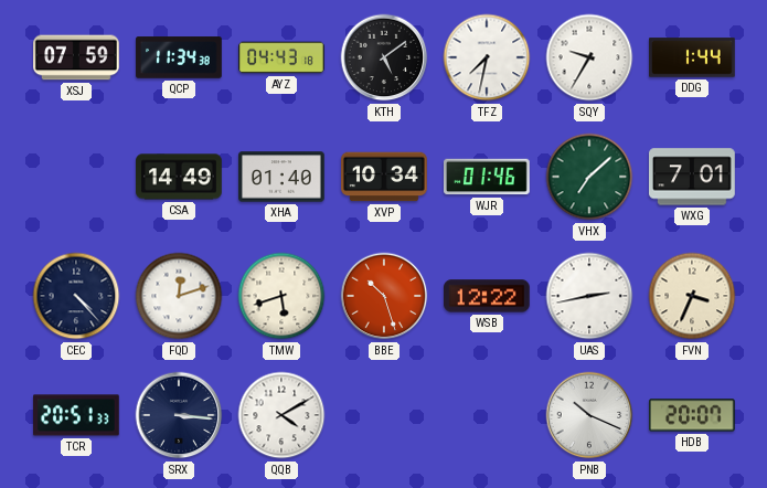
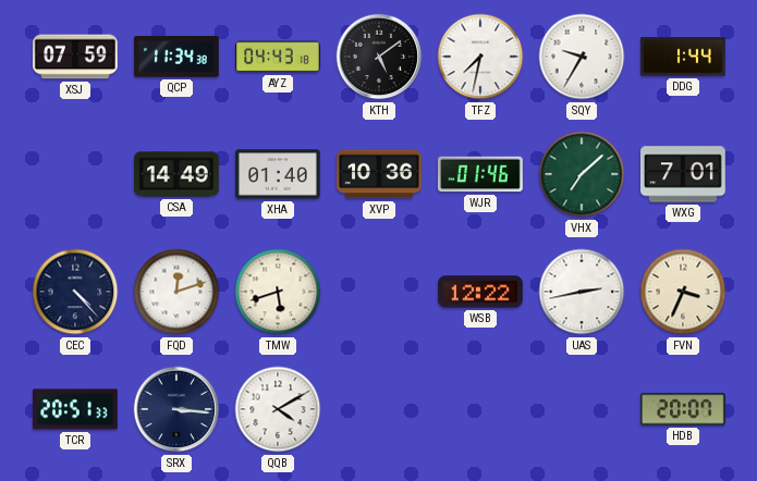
XVP: 10:34 -> 10:36 (379, 174)
BBE: 10:27 -> none (384, 296)
PNB: 10:19 -> none (589, 415)
